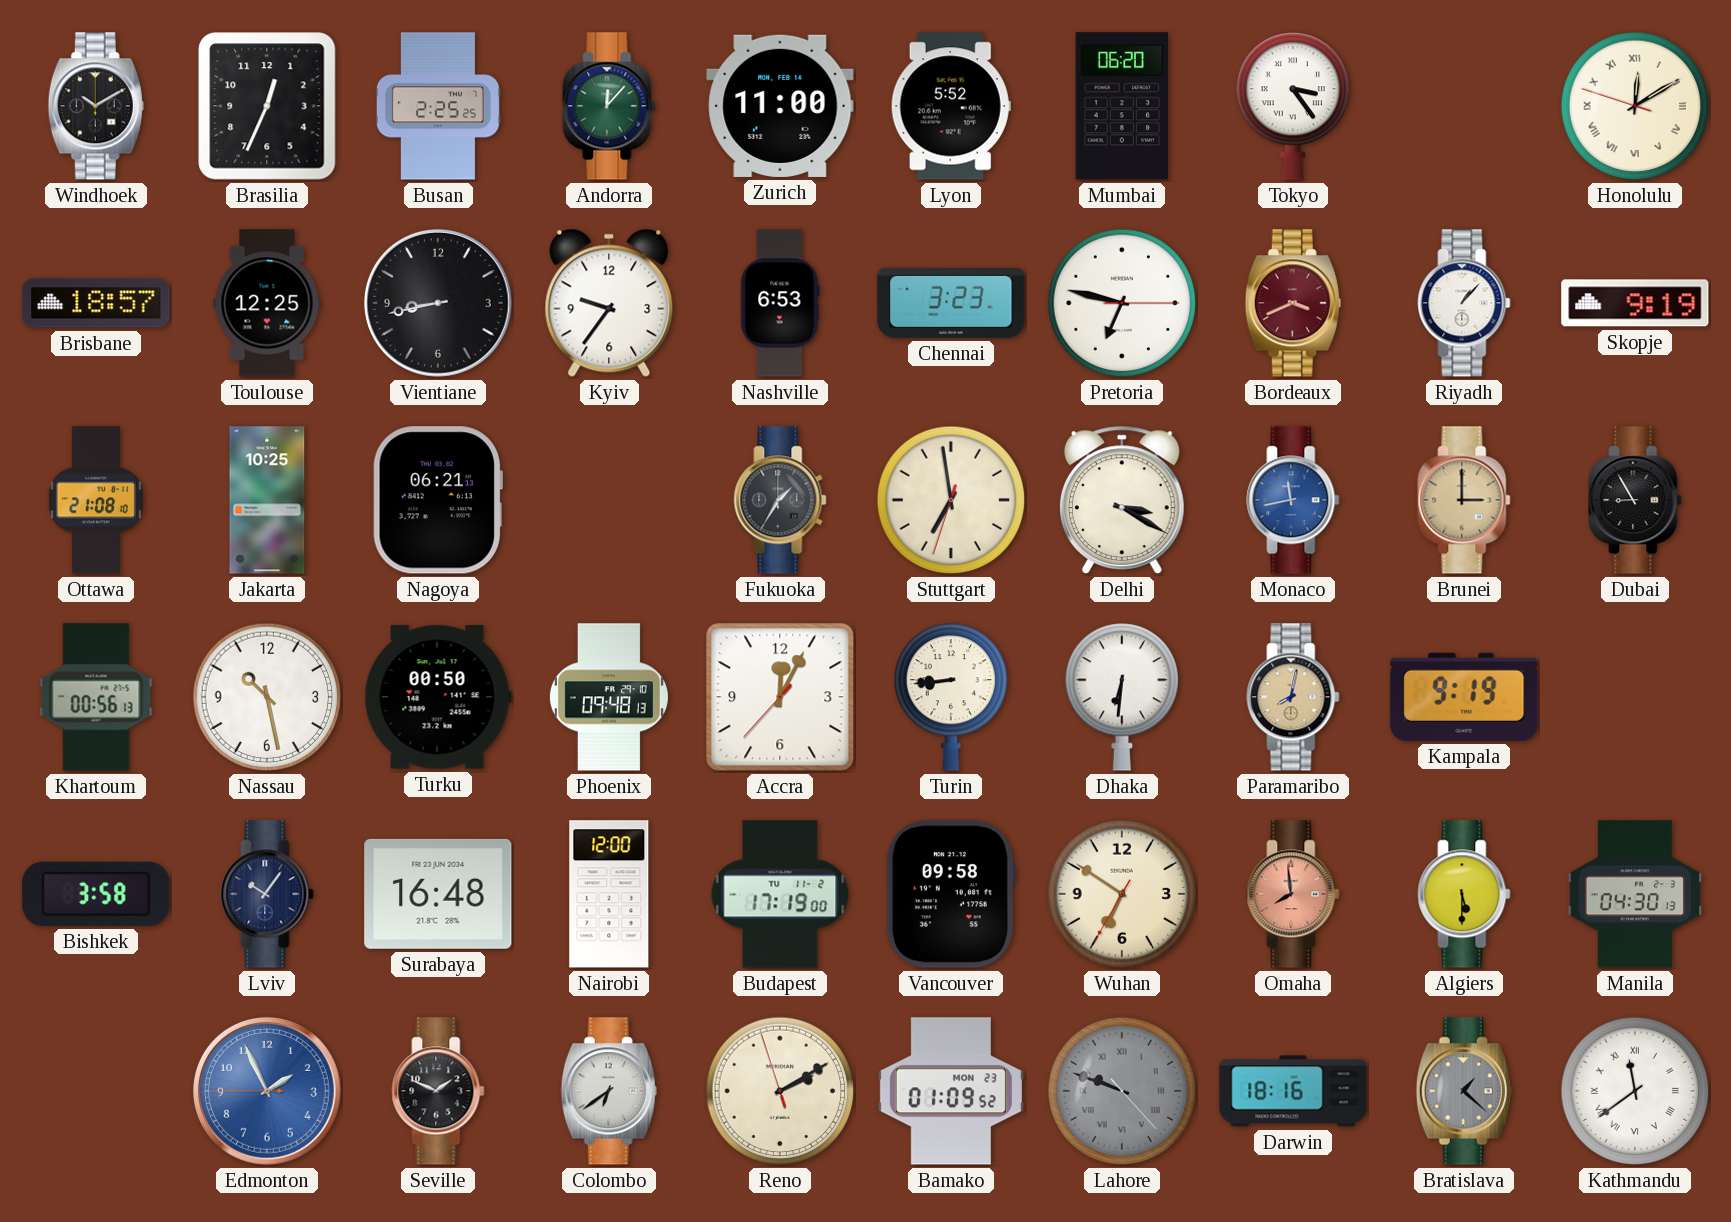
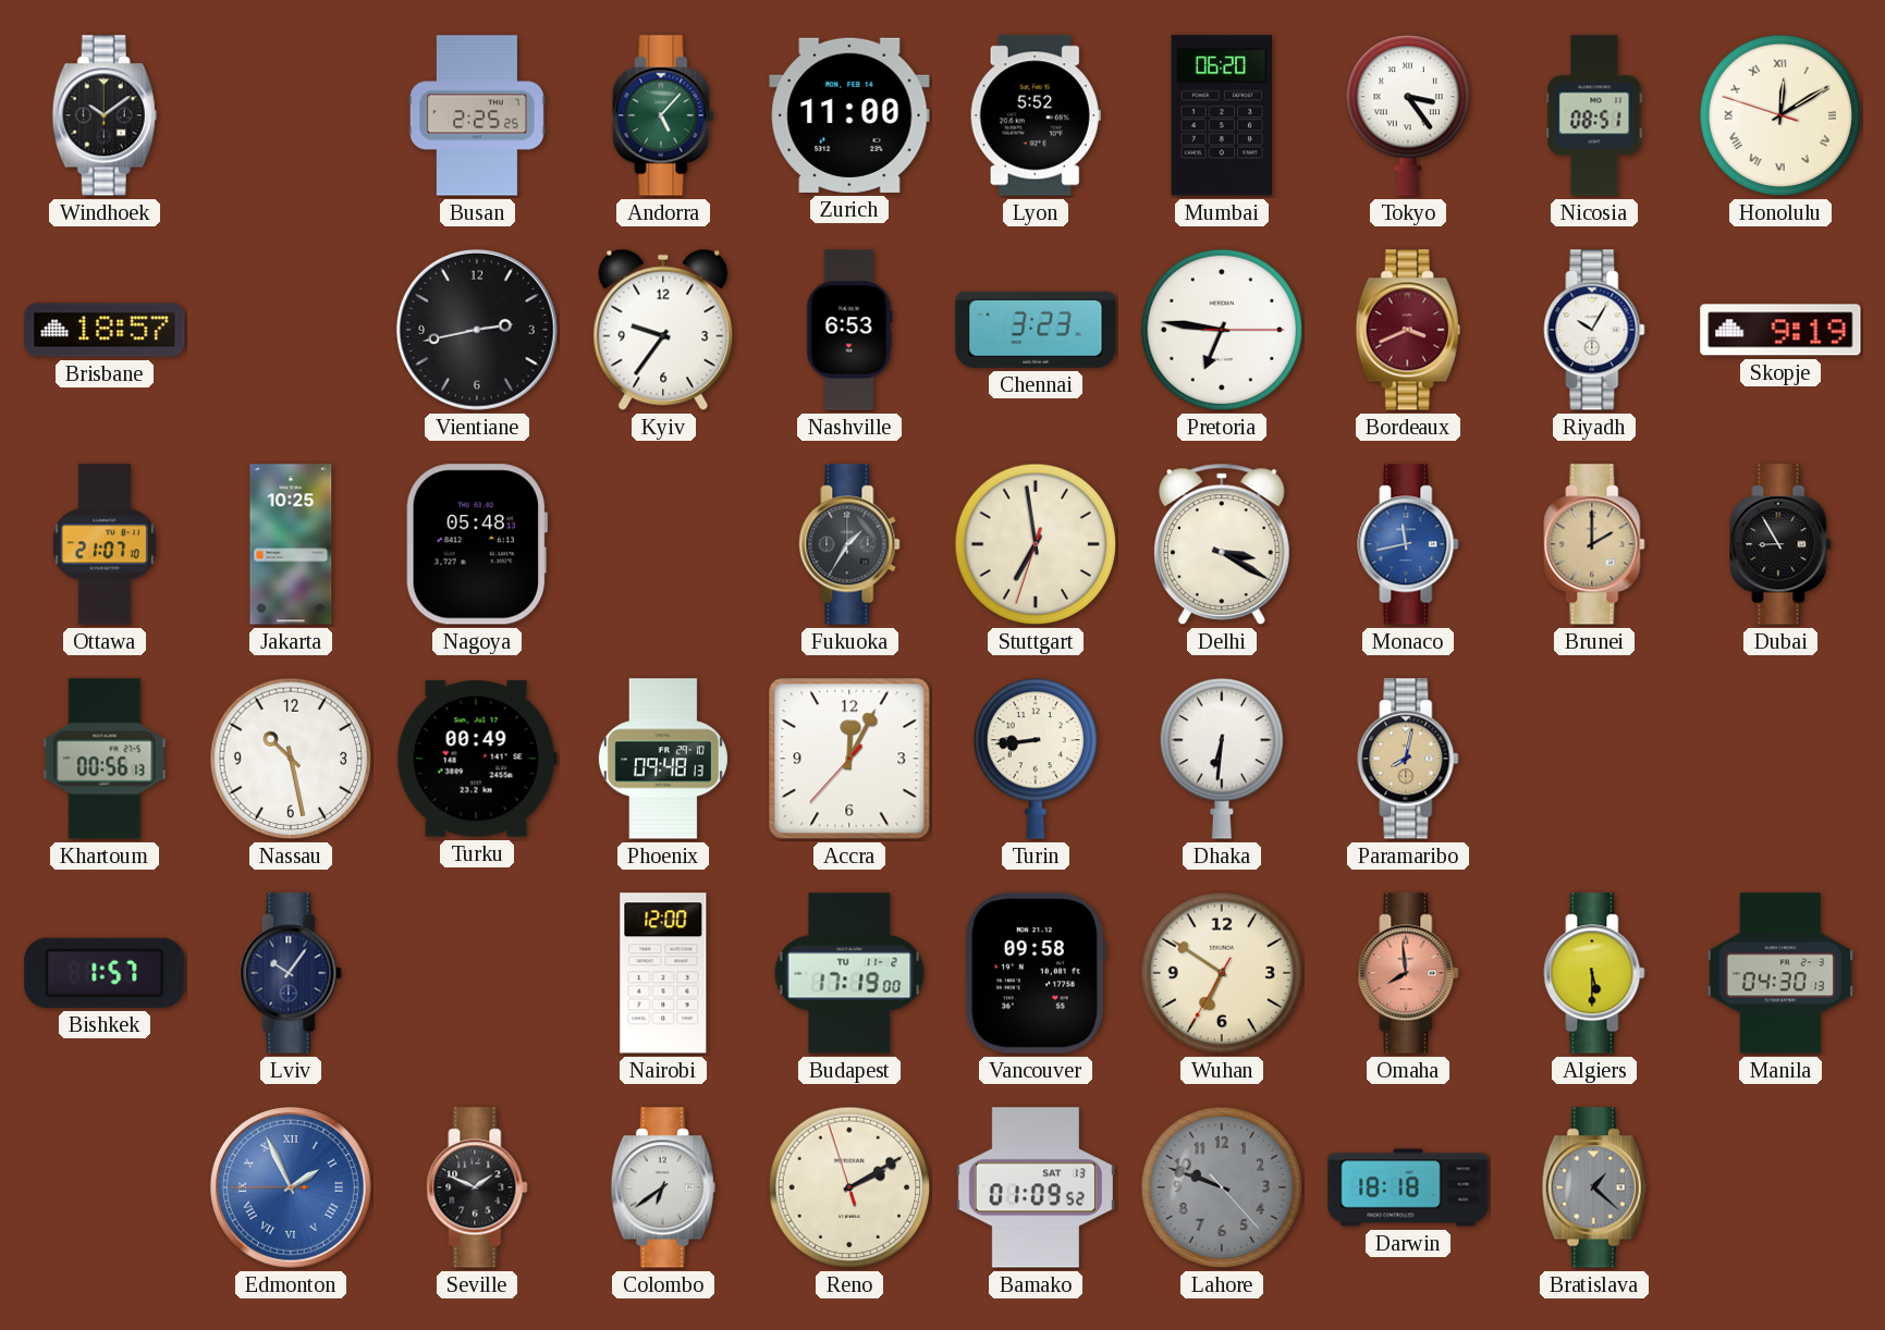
Windhoek: 10:10 -> 10:09 (105, 115)
Brasilia: 12:34 -> none (267, 106)
Andorra: 12:07 -> 5:07 (663, 115)
Nicosia: none -> 08:51 (1594, 115)
Toulouse: 12:25 -> none (267, 303)
Vientiane: 8:43 -> 2:43 (477, 330)
Pretoria: 6:47 -> 6:46 (1222, 330)
Riyadh: 1:07 -> 10:05 (1594, 330)
Ottawa: 21:08 -> 21:07 (105, 544)
Nagoya: 06:21 -> 05:48 (476, 544)
Brunei: 3:00 -> 2:00 (1594, 544)
Turku: 00:50 -> 00:49 (477, 759)
Kampala: 9:19 -> none (1464, 697)
Bishkek: 3:58 -> 1:57 (105, 973)
Surabaya: 16:48 -> none (438, 894)
Edmonton numerals: Arabic -> Roman (291, 1187)
Bamako date: MON 23 -> SAT 13 (1036, 1187)
Lahore numerals: Roman -> Arabic (1222, 1187)
Darwin: 18:16 -> 18:18 (1408, 1187)
Kathmandu: 11:39 -> none (1635, 1091)
